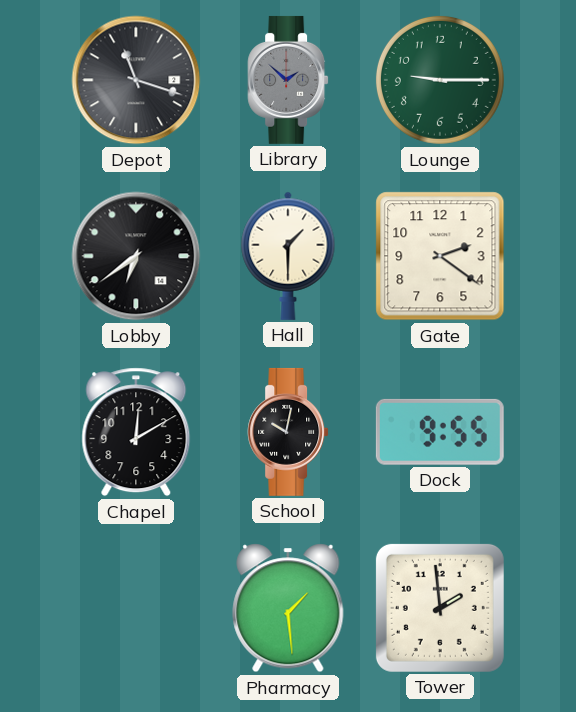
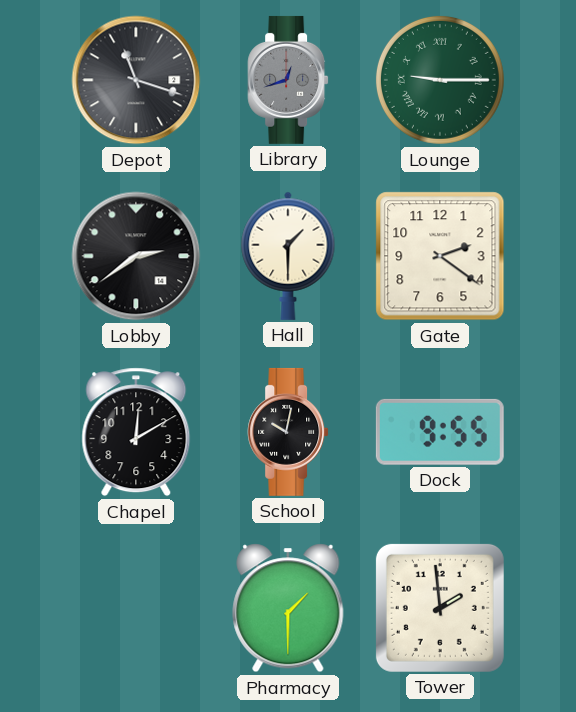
Library: 1:52 -> 12:42 (288, 80)
Lounge numerals: Arabic -> Roman (440, 80)
Lobby: 6:39 -> 2:39 (136, 256)
Pharmacy: 1:29 -> 1:30 (288, 608)
